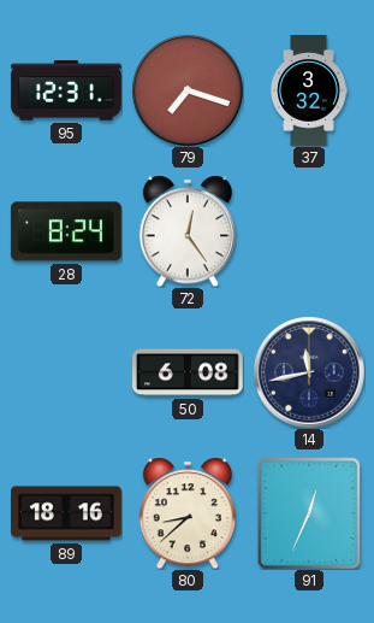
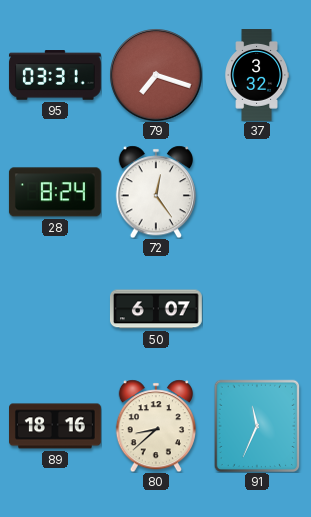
95: 12:31 -> 03:31 (55, 75)
50: 6:08 -> 6:07 (156, 309)
14: 11:43 -> none (309, 372)
91: 12:34 -> 11:34 (257, 426)
